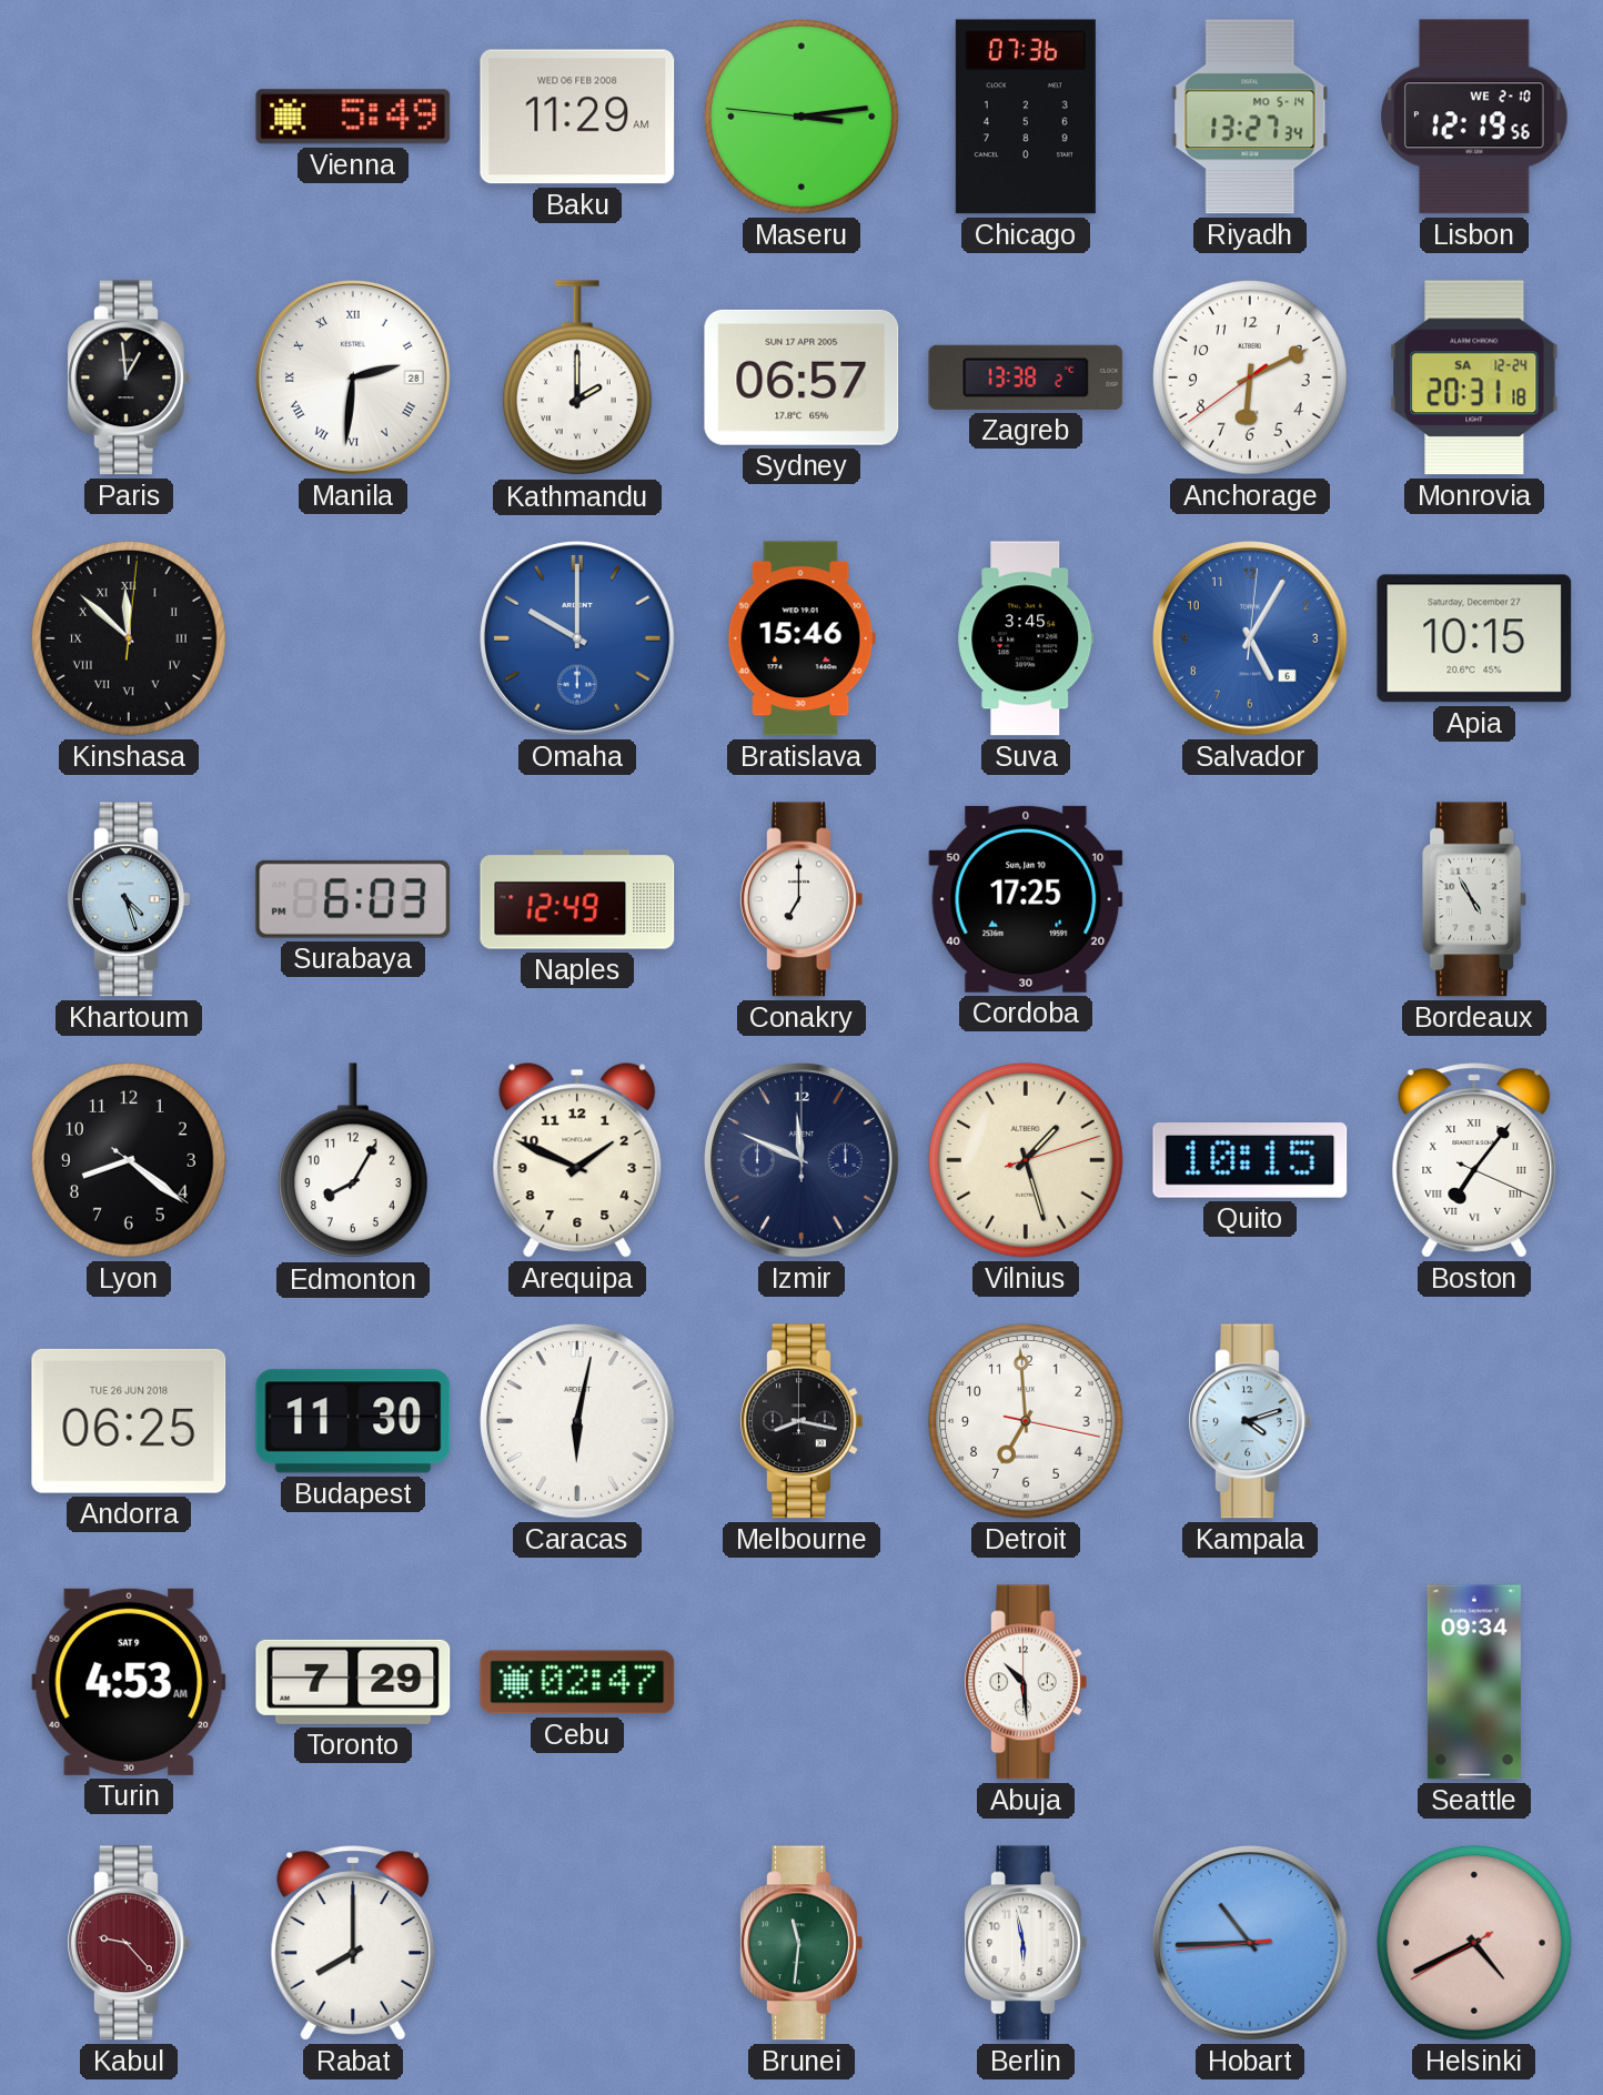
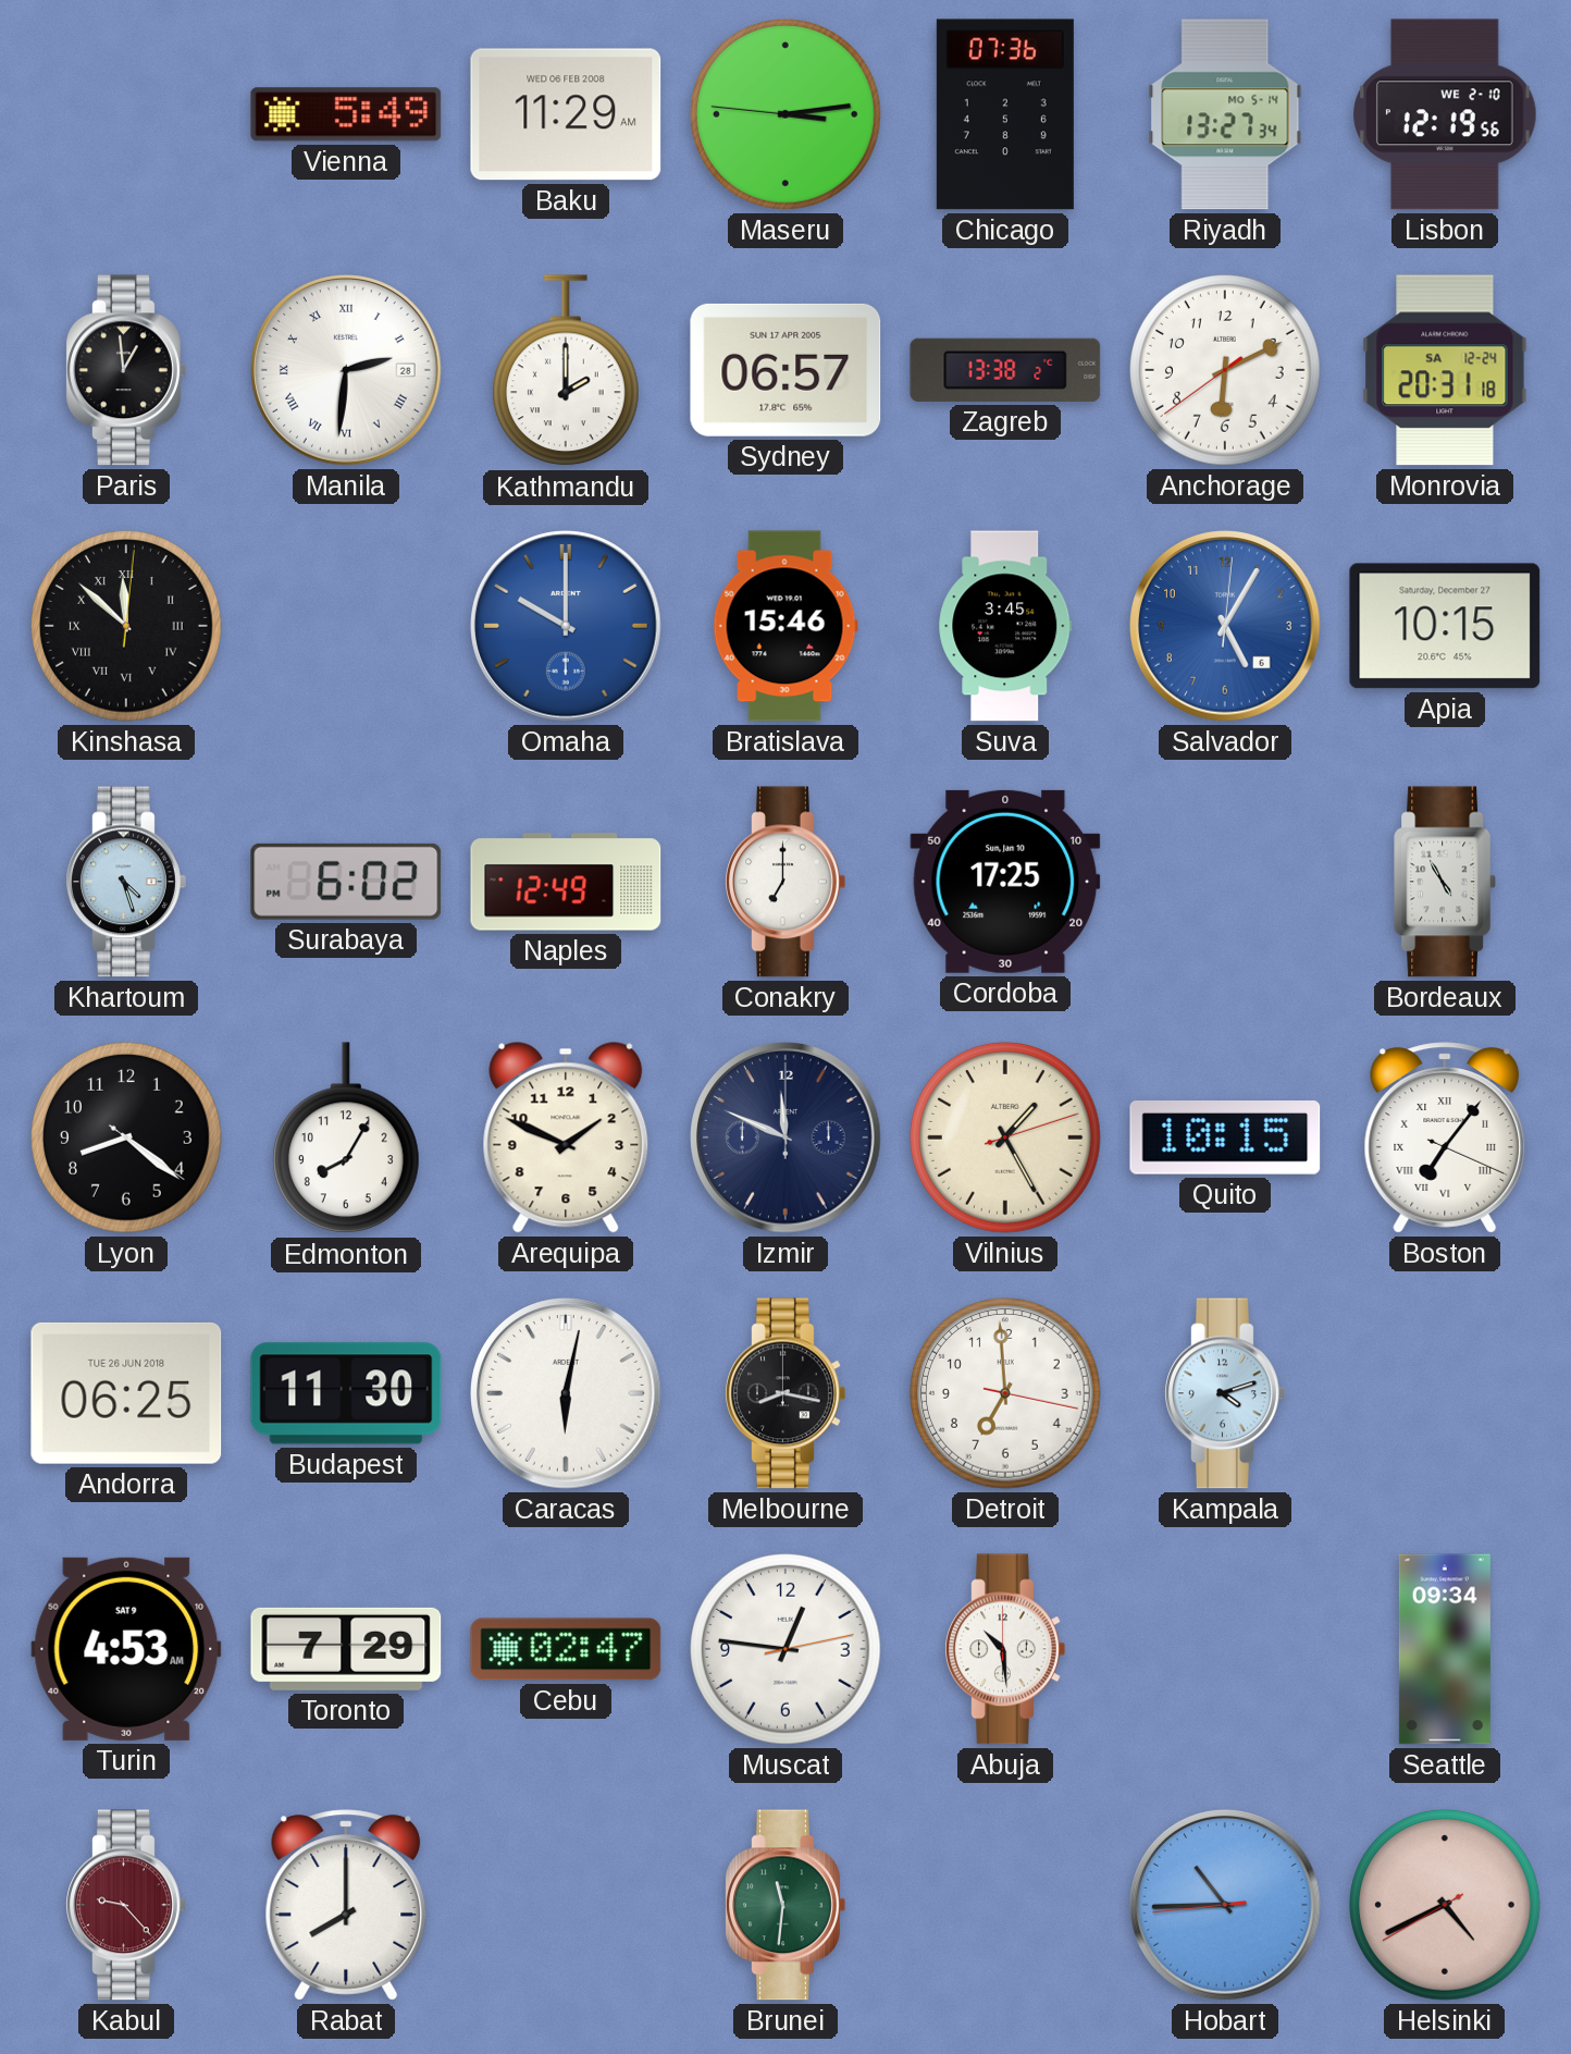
Surabaya: 6:03 -> 6:02 (346, 882)
Vilnius: 1:27 -> 1:25 (1006, 1139)
Muscat: none -> 12:46 (787, 1650)
Berlin: 5:58 -> none (1026, 1943)
